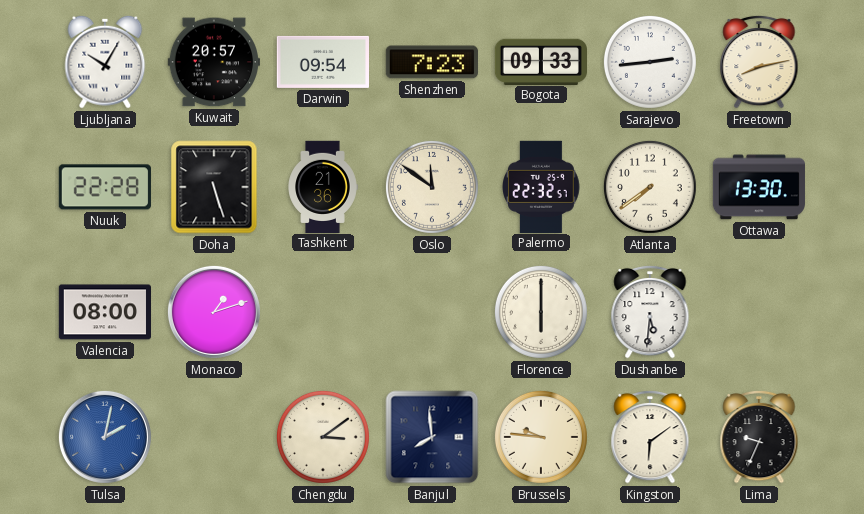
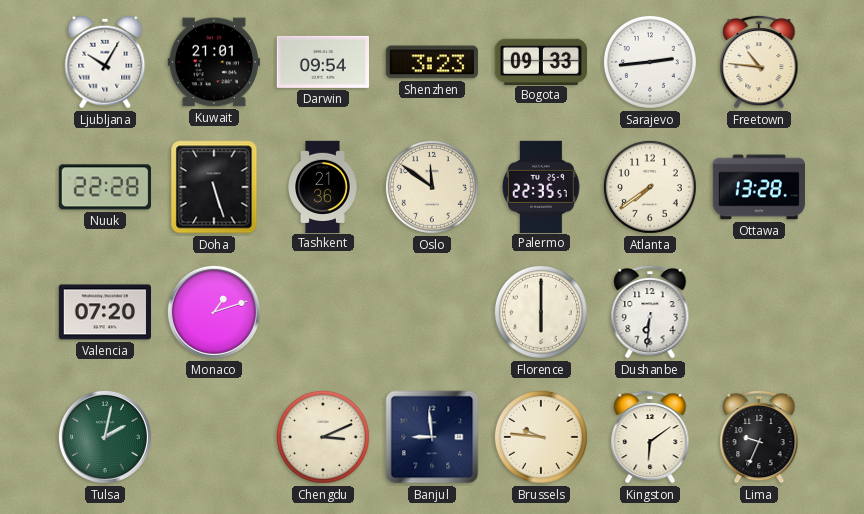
Kuwait: 20:57 -> 21:01 (214, 62)
Shenzhen: 7:23 -> 3:23 (432, 62)
Freetown: 8:13 -> 10:46 (759, 62)
Palermo: 22:32 -> 22:35 (541, 186)
Ottawa: 13:30 -> 13:28 (758, 187)
Valencia: 08:00 -> 07:20 (104, 312)
Dushanbe: 5:31 -> 6:31 (650, 312)
Tulsa dial: blue -> green (105, 437)
Chengdu: 3:09 -> 3:11 (323, 437)
Banjul: 7:59 -> 8:59 (432, 437)
